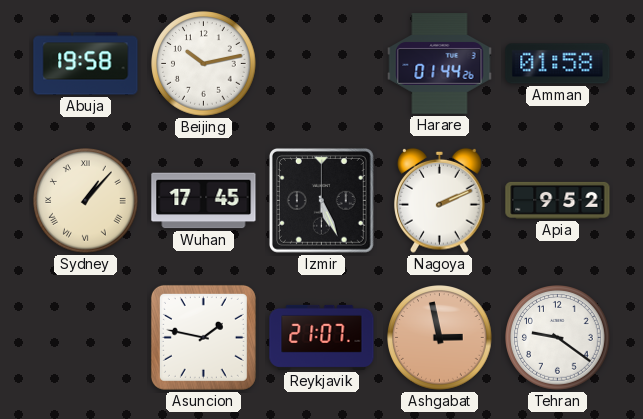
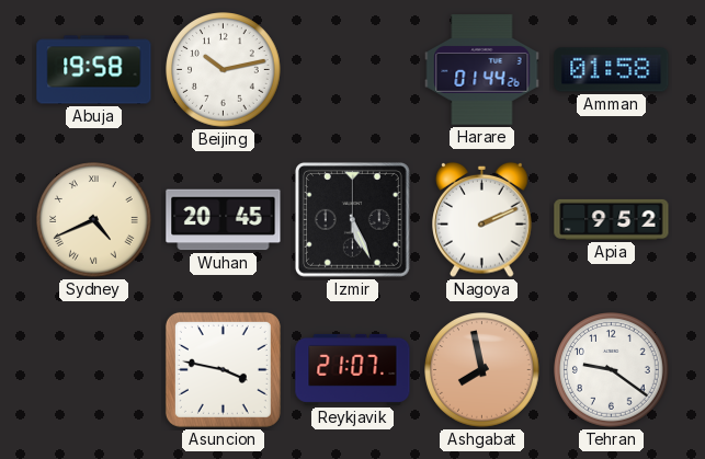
Sydney: 1:07 -> 4:41 (94, 220)
Wuhan: 17:45 -> 20:45 (224, 220)
Asuncion: 1:47 -> 3:47 (223, 369)
Ashgabat: 2:58 -> 7:58 (482, 370)
